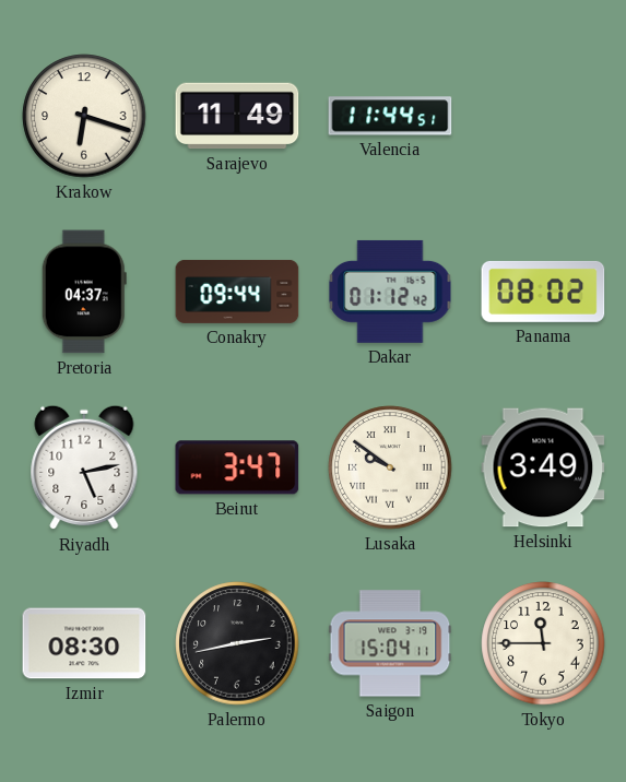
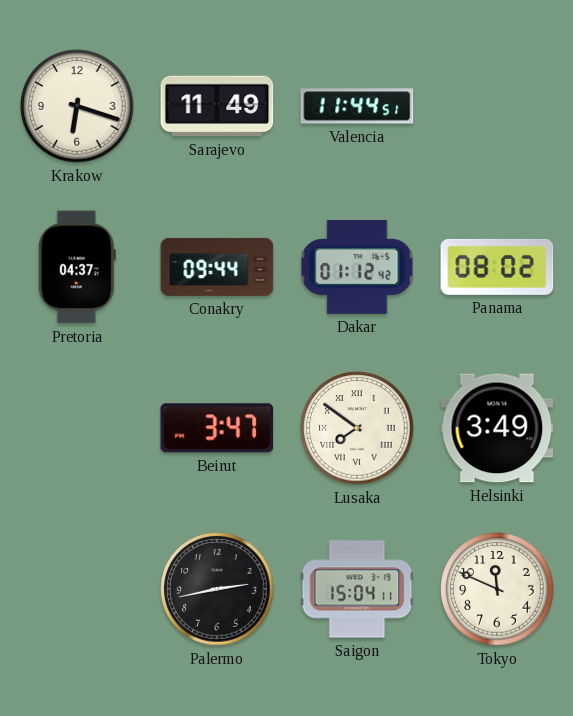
Riyadh: 5:13 -> none (84, 467)
Lusaka: 9:51 -> 7:51 (357, 428)
Izmir: 08:30 -> none (84, 643)
Tokyo: 11:45 -> 11:49 (497, 589)
